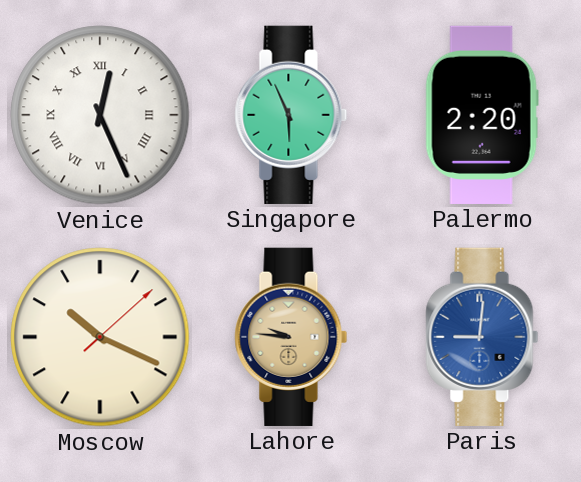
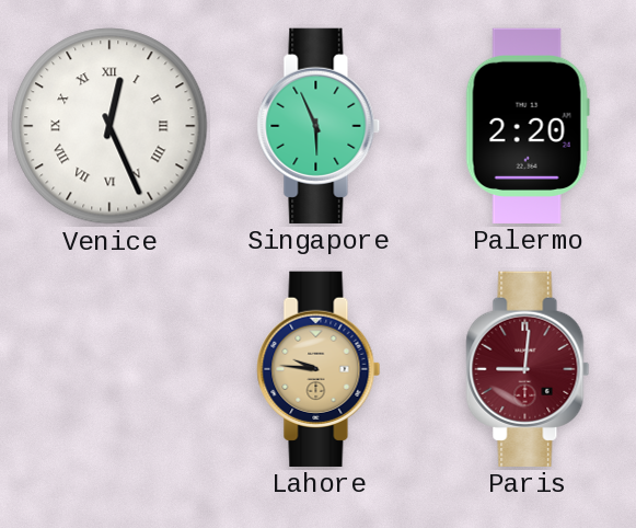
Moscow: 10:19 -> none (100, 337)
Paris dial: blue -> burgundy (528, 369)
